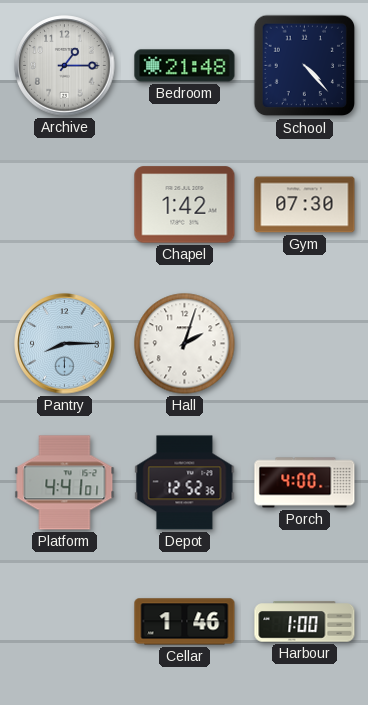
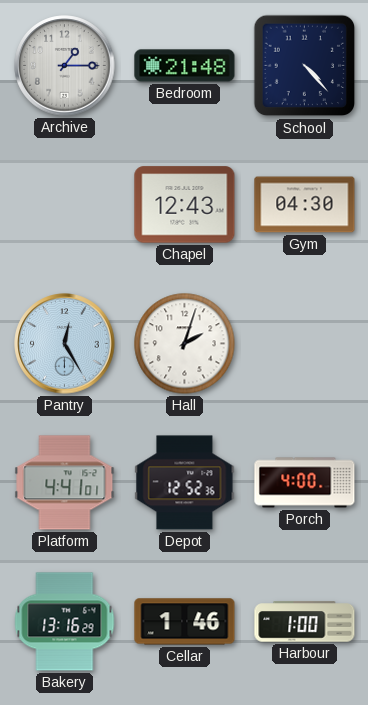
Chapel: 1:42 -> 12:43 (185, 205)
Gym: 07:30 -> 04:30 (305, 205)
Pantry: 8:15 -> 12:25 (65, 344)
Bakery: none -> 13:16 (65, 622)
